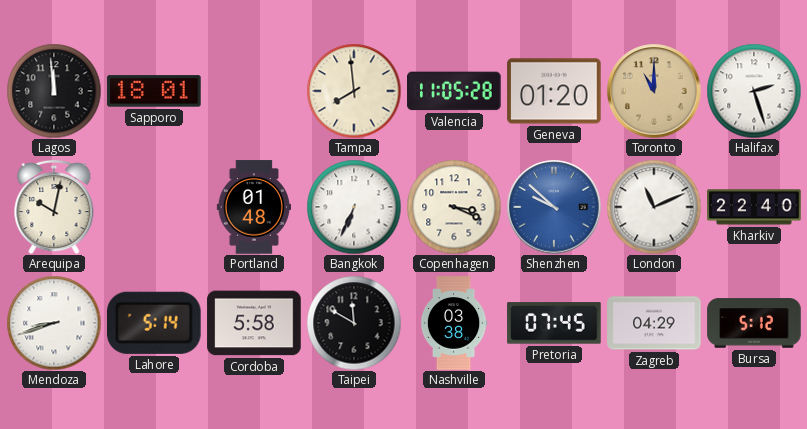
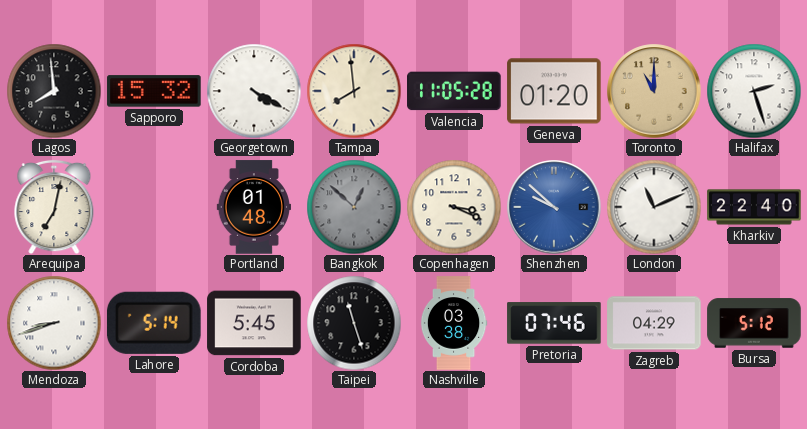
Lagos: 11:59 -> 7:59 (54, 91)
Sapporo: 18:01 -> 15:32 (154, 91)
Georgetown: none -> 4:20 (254, 91)
Arequipa: 10:02 -> 7:02 (54, 207)
Bangkok: 6:34 -> 12:52 (354, 207)
Bangkok dial: white -> grey (354, 207)
Cordoba: 5:58 -> 5:45 (254, 323)
Taipei: 11:50 -> 11:27 (354, 323)
Pretoria: 07:45 -> 07:46 (554, 323)
